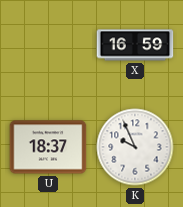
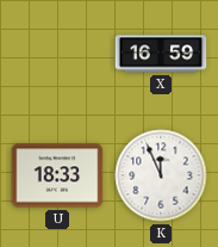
U: 18:37 -> 18:33 (57, 175)
K: 9:56 -> 11:56 (161, 175)
